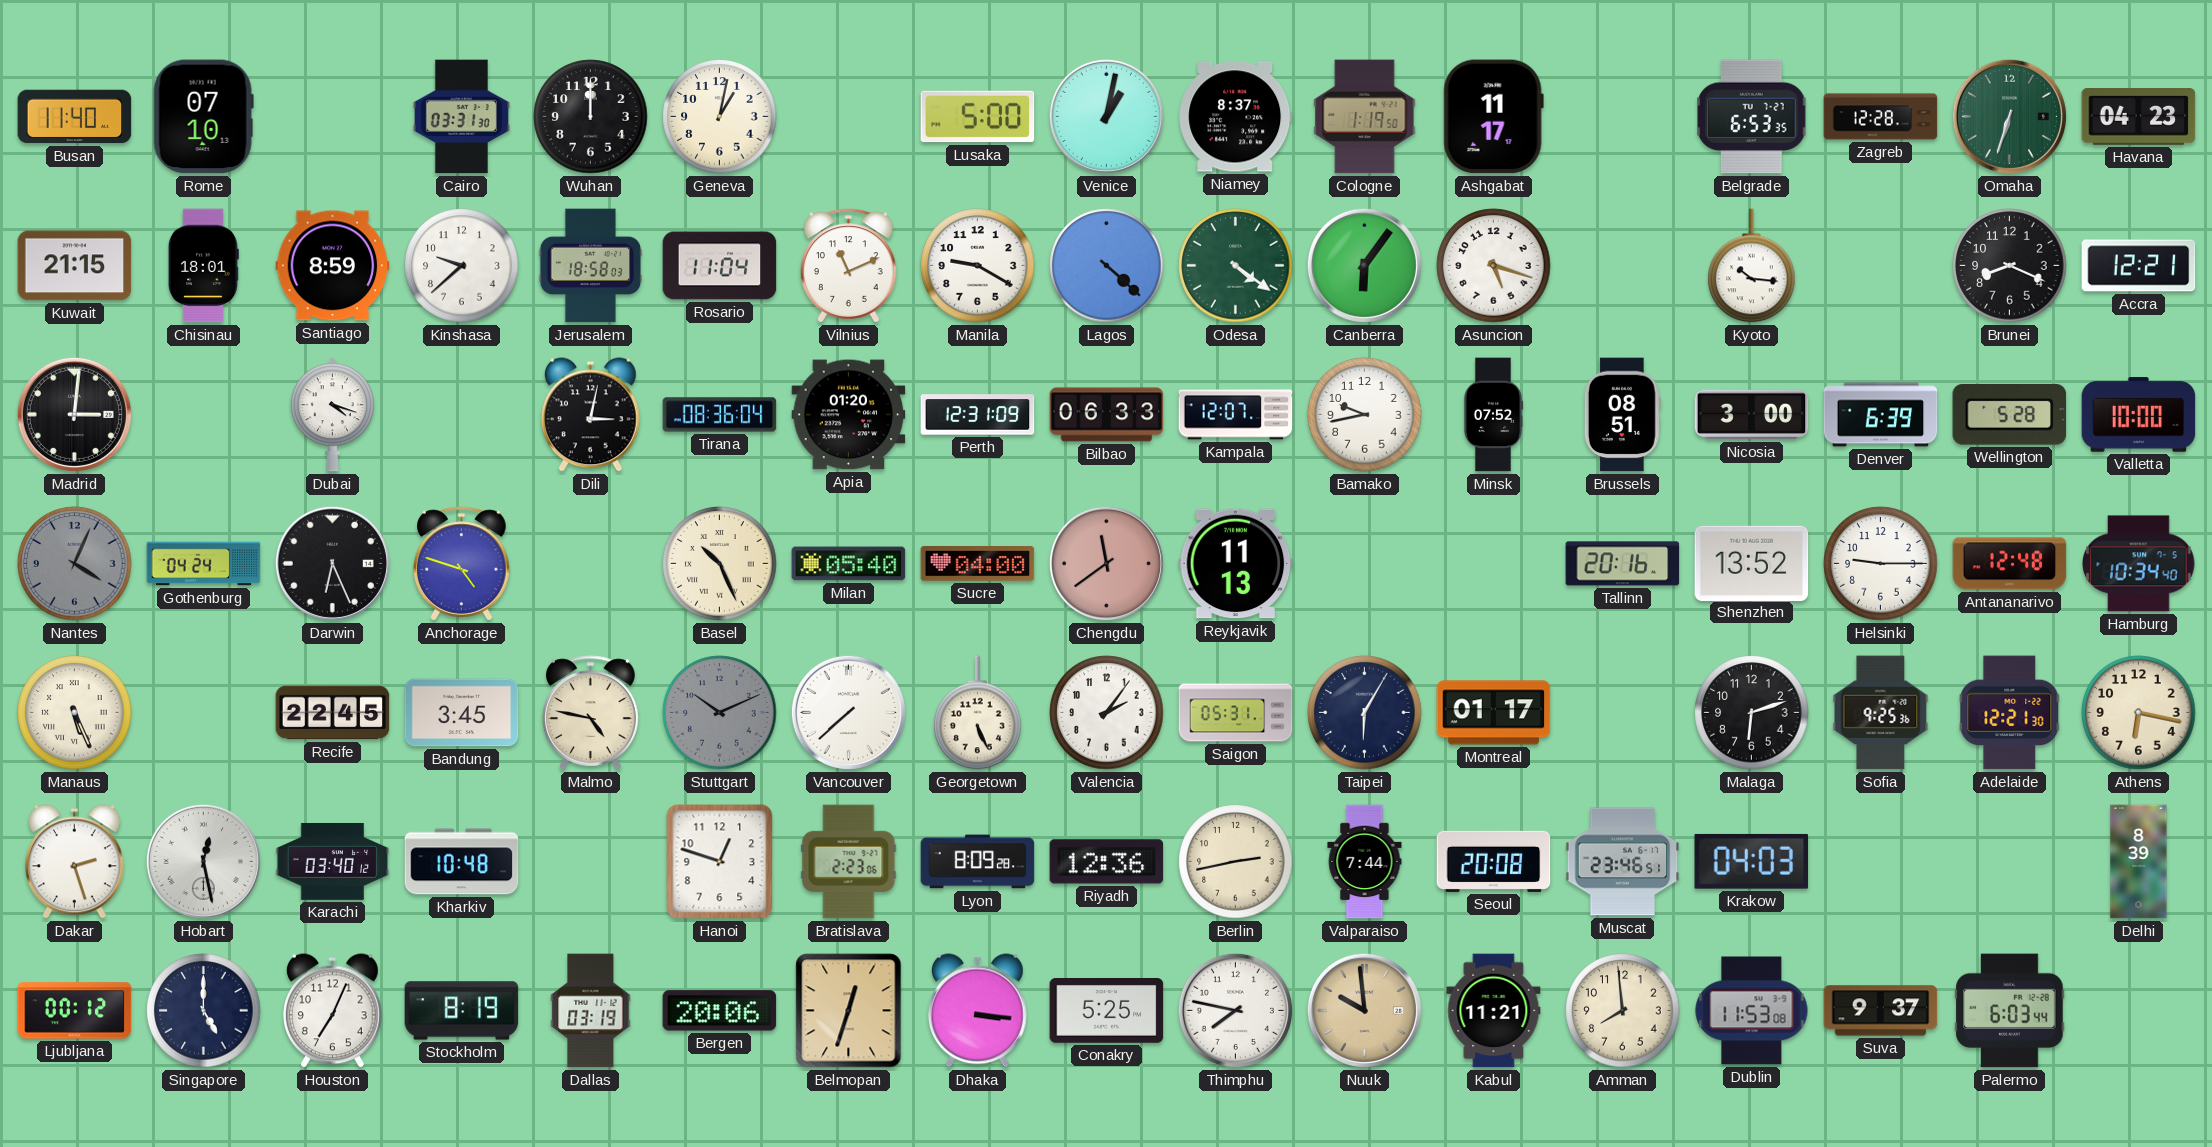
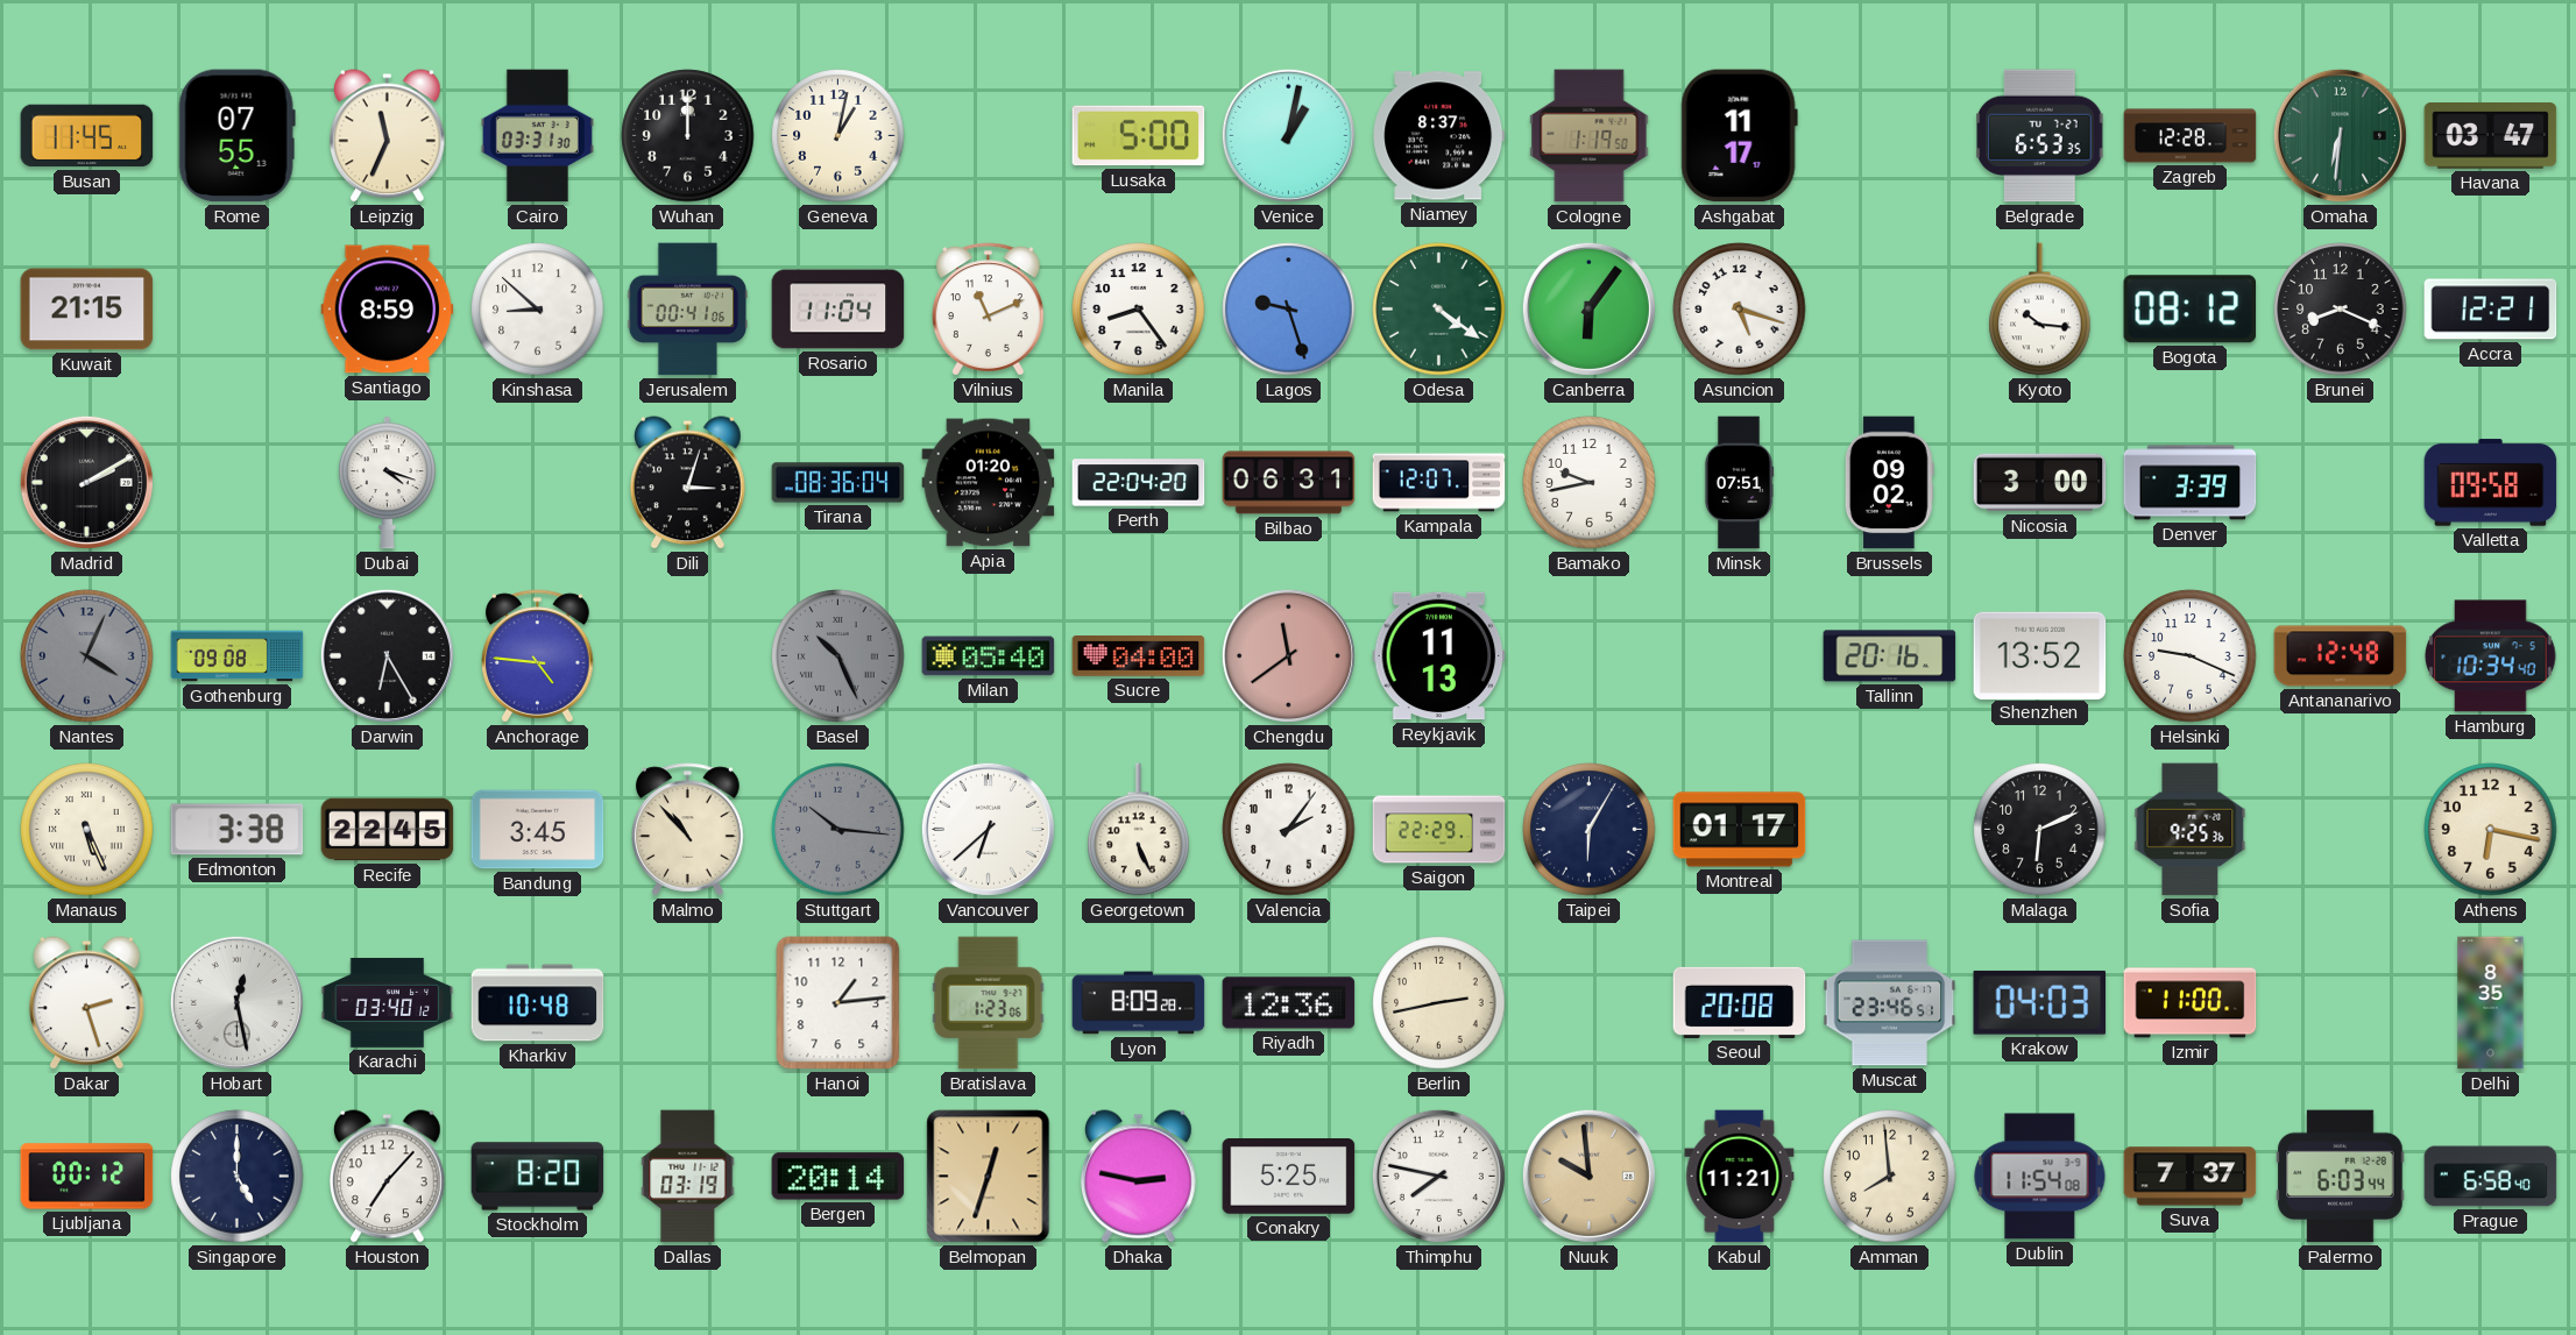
Busan: 11:40 -> 11:45 (87, 136)
Rome: 07:10 -> 07:55 (236, 136)
Leipzig: none -> 11:34 (388, 136)
Omaha: 6:33 -> 6:31 (2340, 135)
Havana: 04:23 -> 03:47 (2491, 136)
Chisinau: 18:01 -> none (203, 266)
Kinshasa: 9:38 -> 8:52 (538, 310)
Jerusalem: 18:58 -> 00:41 (688, 310)
Manila: 9:20 -> 8:24 (1139, 310)
Lagos: 4:22 -> 9:27 (1289, 310)
Bogota: none -> 08:12 (2191, 310)
Madrid: 3:01 -> 2:10 (86, 482)
Dili: 3:02 -> 3:03 (688, 483)
Perth: 12:31 -> 22:04 (1139, 483)
Bilbao: 06:33 -> 06:31 (1289, 483)
Minsk: 07:52 -> 07:51 (1739, 483)
Brussels: 08:51 -> 09:02 (1889, 483)
Denver: 6:39 -> 3:39 (2191, 483)
Wellington: 5:28 -> none (2010, 414)
Valletta: 10:00 -> 09:58 (2491, 483)
Gothenburg: 04:24 -> 09:08 (238, 656)
Darwin: 6:26 -> 6:25 (387, 655)
Anchorage: 4:48 -> 4:46 (538, 656)
Basel dial: cream -> grey (838, 656)
Helsinki: 9:15 -> 9:19 (2191, 656)
Edmonton: none -> 3:38 (238, 830)
Malmo: 4:47 -> 10:53 (688, 830)
Stuttgart: 10:11 -> 10:16 (838, 830)
Vancouver: 7:38 -> 6:38 (988, 829)
Saigon: 05:31 -> 22:29 (1439, 830)
Malaga: 6:12 -> 6:11 (2040, 830)
Adelaide: 12:21 -> none (2010, 713)
Hanoi: 12:48 -> 1:14 (838, 1003)
Bratislava: 2:23 -> 1:23 (989, 1003)
Valparaiso: 7:44 -> none (1365, 862)
Izmir: none -> 11:00 (2191, 1003)
Delhi: 8:39 -> 8:35 (2491, 1003)
Houston: 7:04 -> 7:07 (388, 1177)
Stockholm: 8:19 -> 8:20 (538, 1177)
Bergen: 20:06 -> 20:14 (838, 1177)
Dhaka: 3:16 -> 2:47 (1139, 1177)
Dublin: 11:53 -> 11:54 (2040, 1177)
Suva: 9:37 -> 7:37 (2191, 1177)
Prague: none -> 6:58 (2491, 1177)
